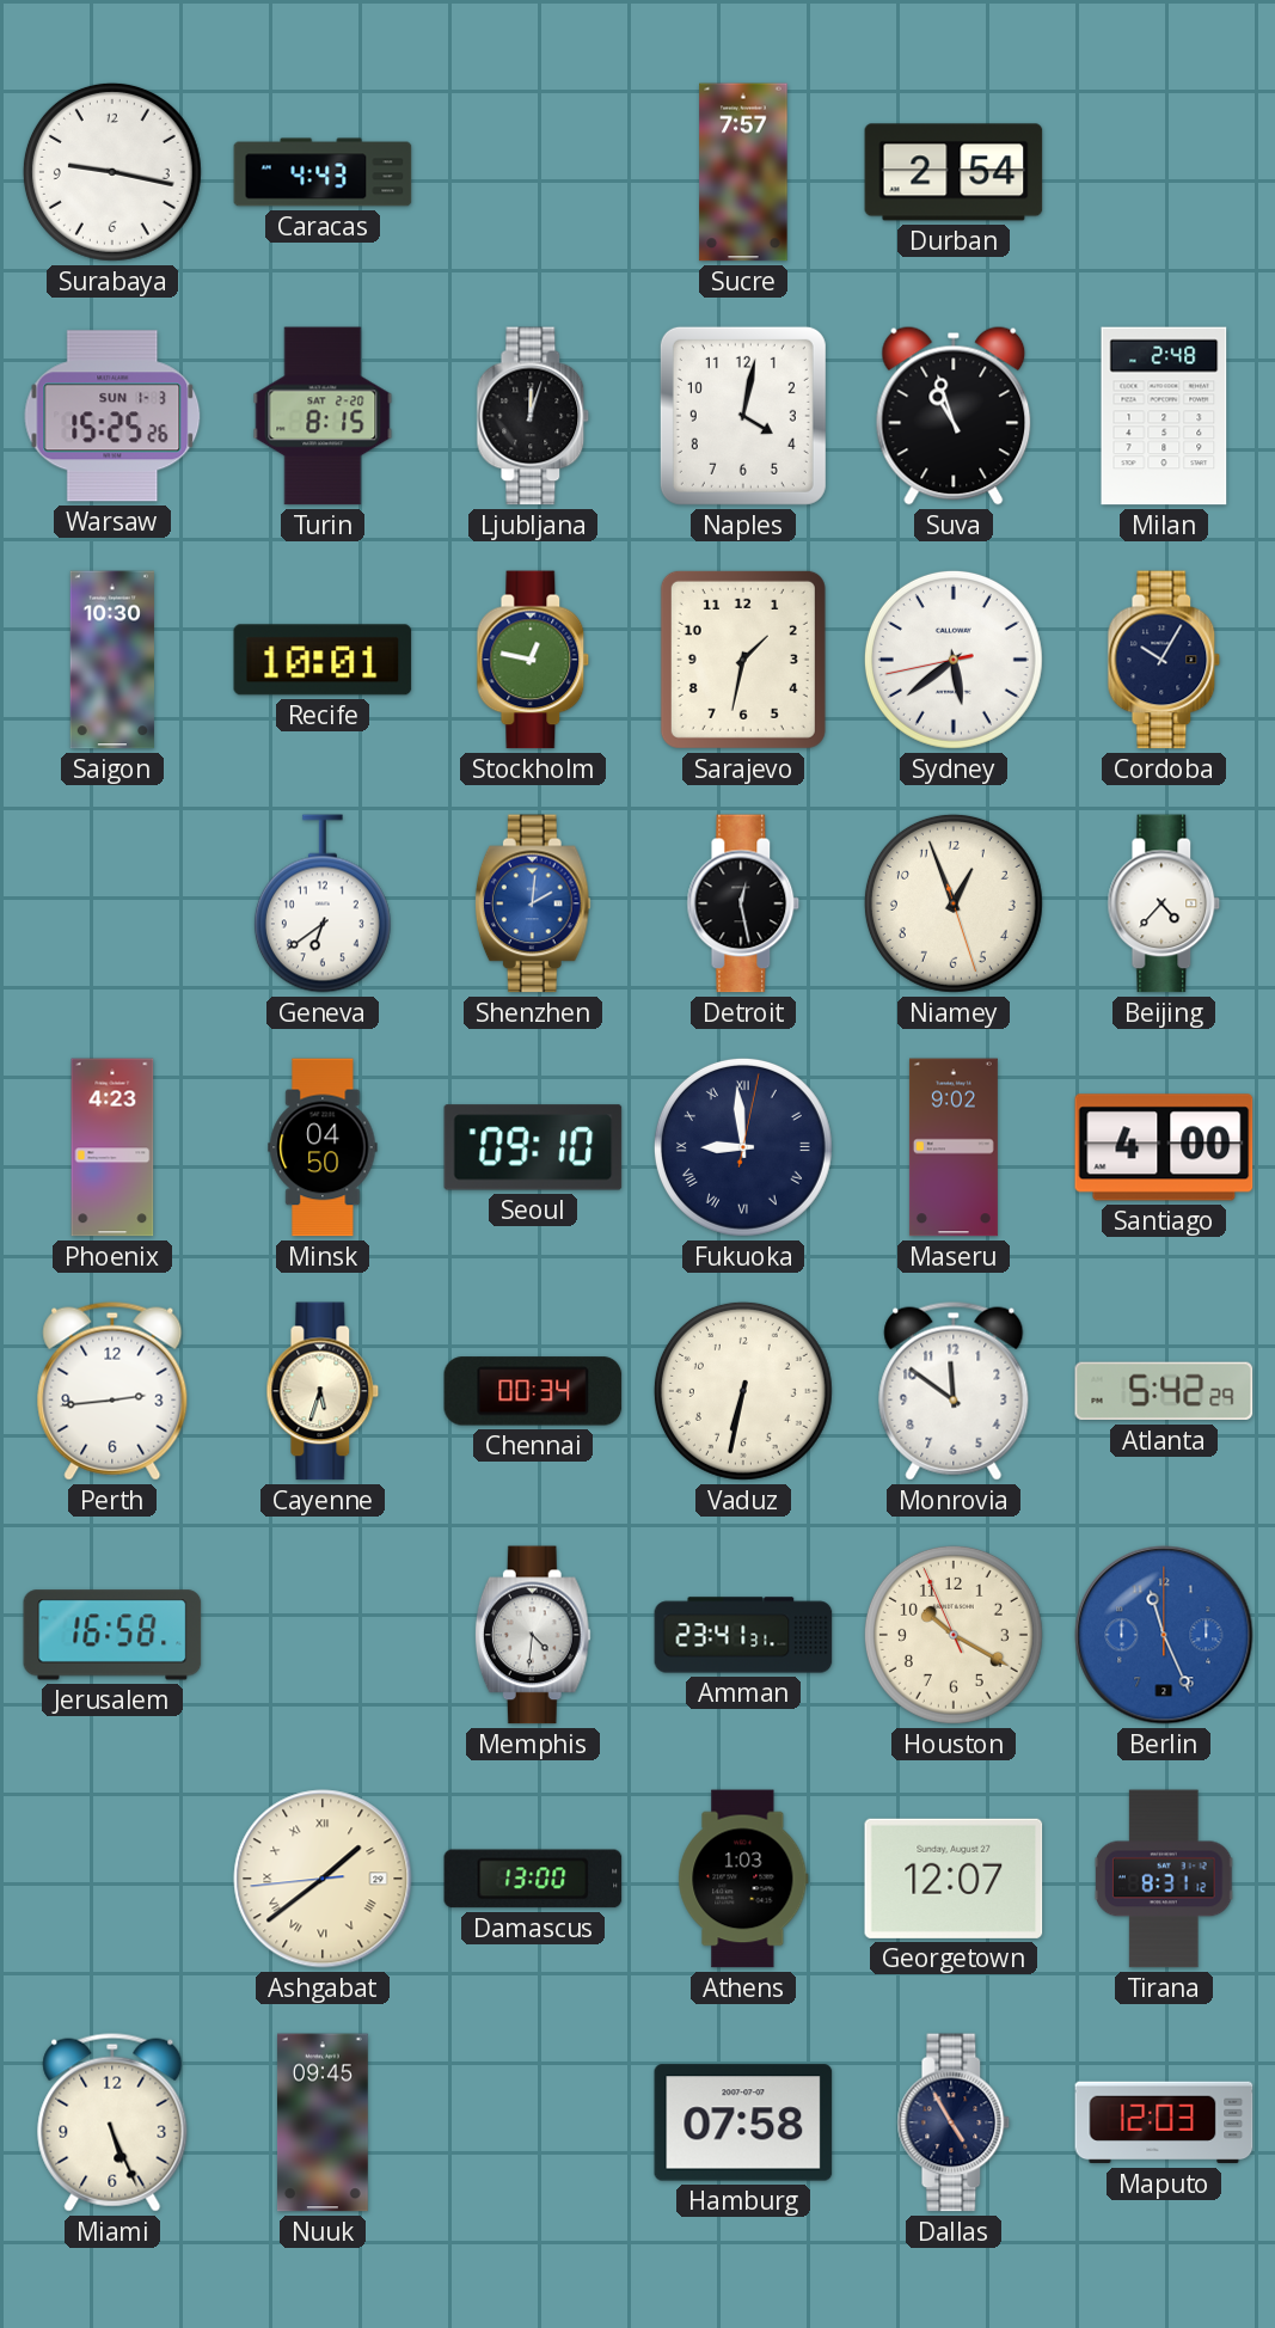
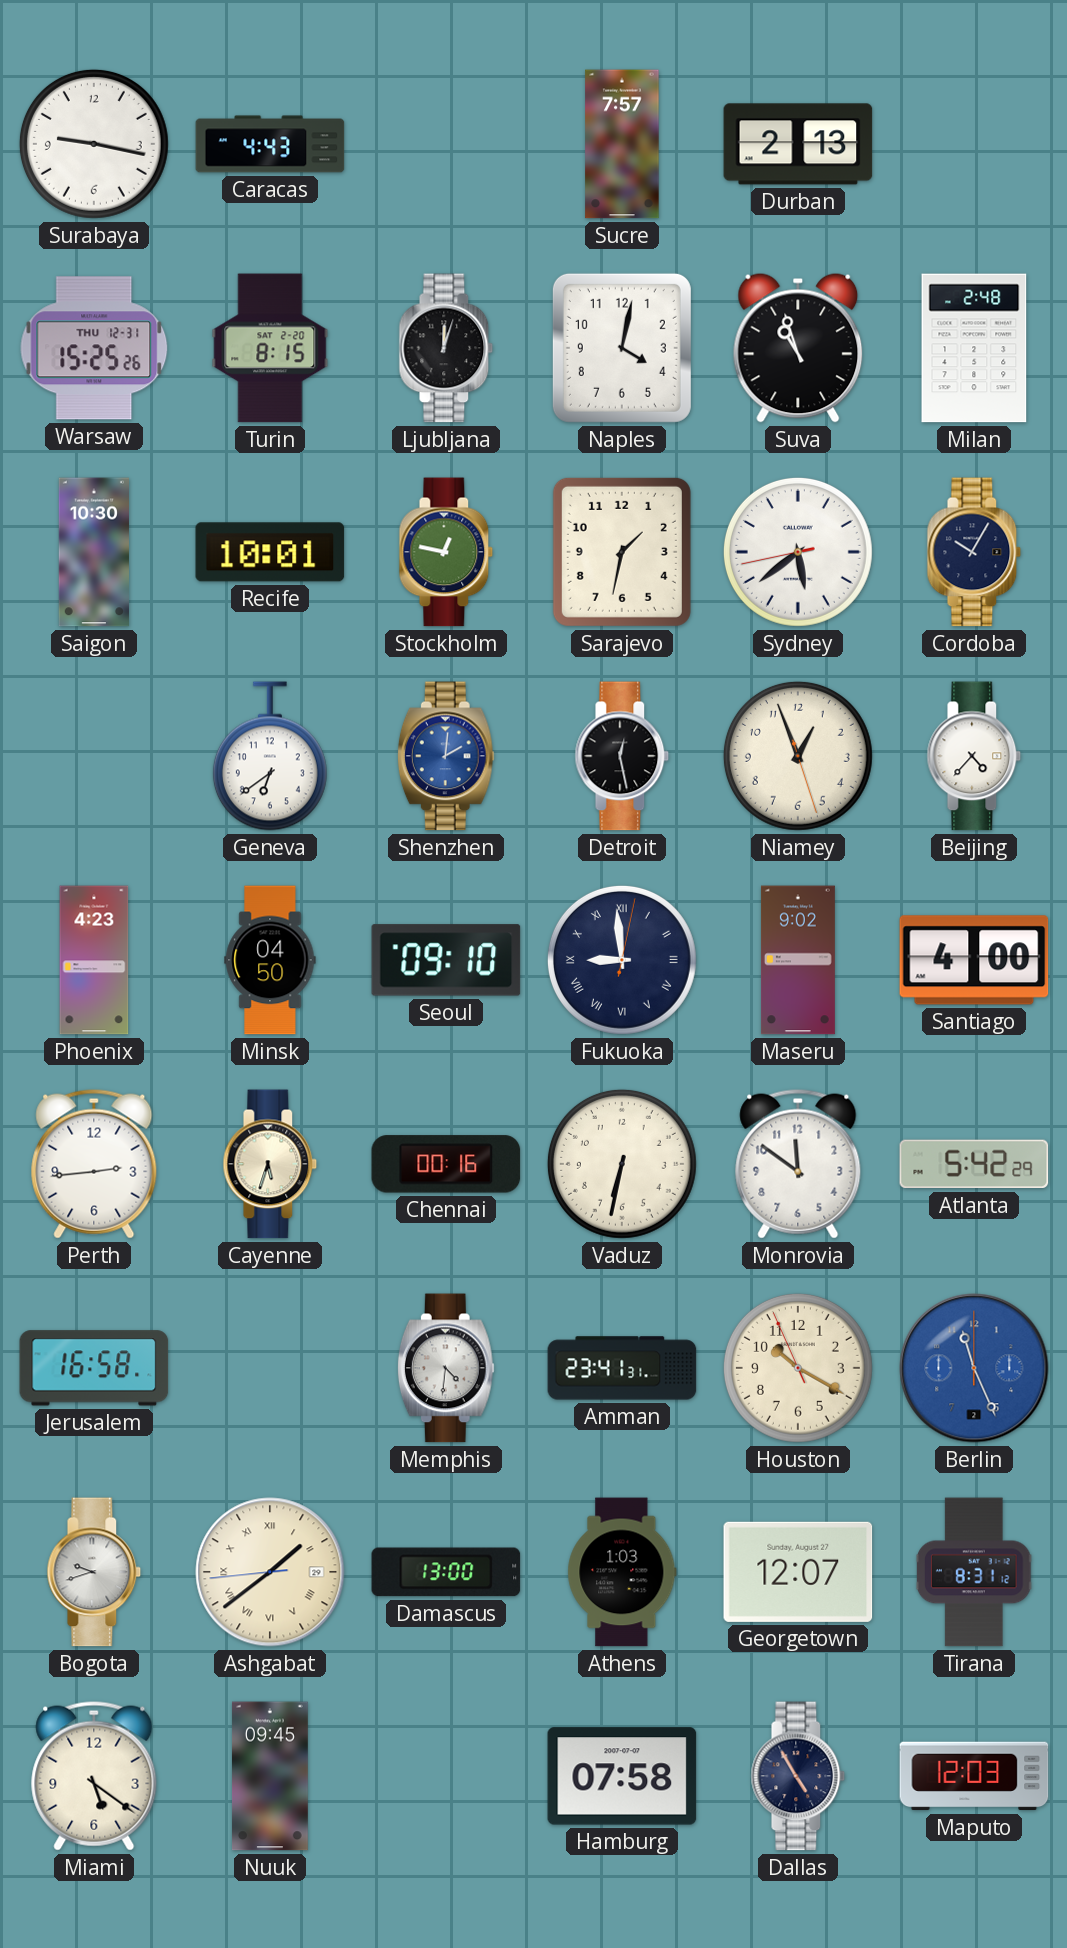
Durban: 2:54 -> 2:13 (798, 144)
Warsaw date: SUN 1-3 -> THU 12-31 (94, 348)
Chennai: 00:34 -> 00:16 (446, 1164)
Bogota: none -> 9:42 (94, 1572)
Miami: 5:26 -> 5:21 (94, 1776)
